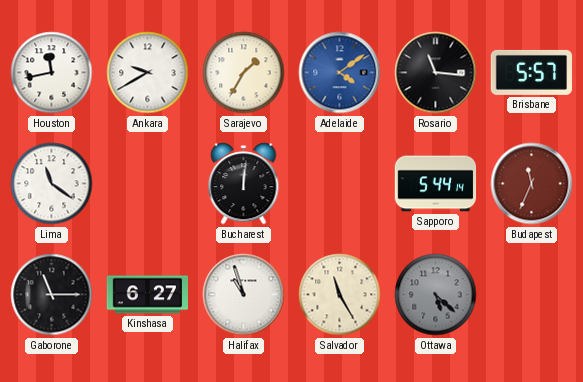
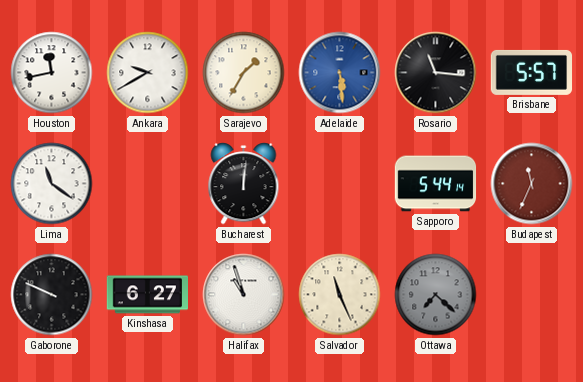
Adelaide: 4:09 -> 5:29 (340, 73)
Gaborone: 11:15 -> 9:49 (52, 295)
Salvador: 11:25 -> 11:26 (340, 295)
Ottawa: 5:22 -> 7:22 (436, 295)
